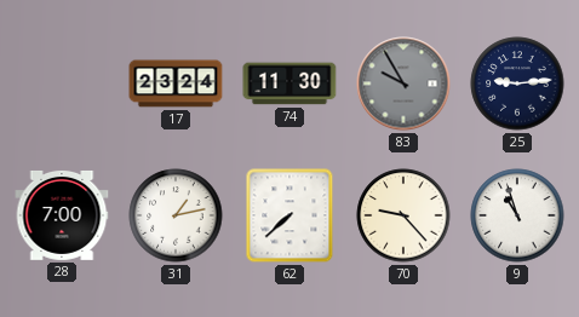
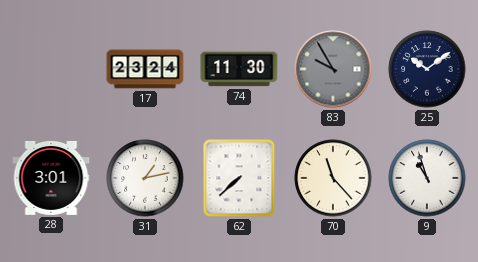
25: 9:14 -> 10:09 (427, 69)
28: 7:00 -> 3:01 (51, 178)
70: 9:23 -> 11:23 (333, 178)
